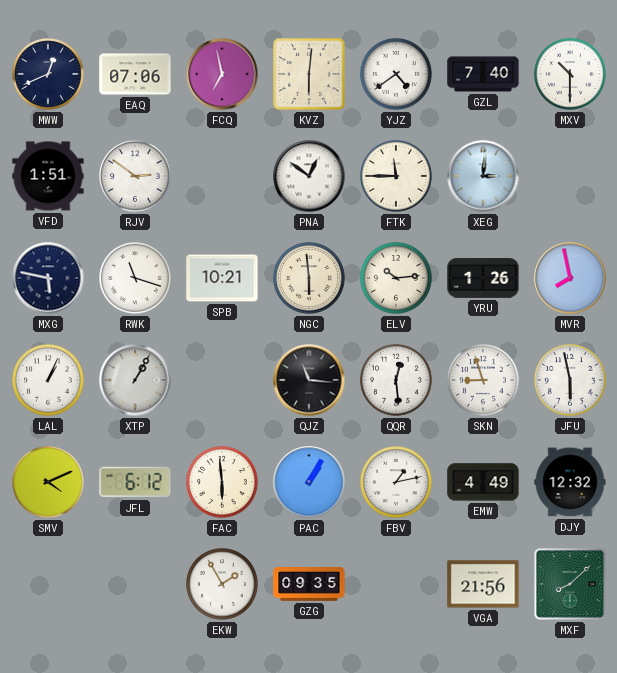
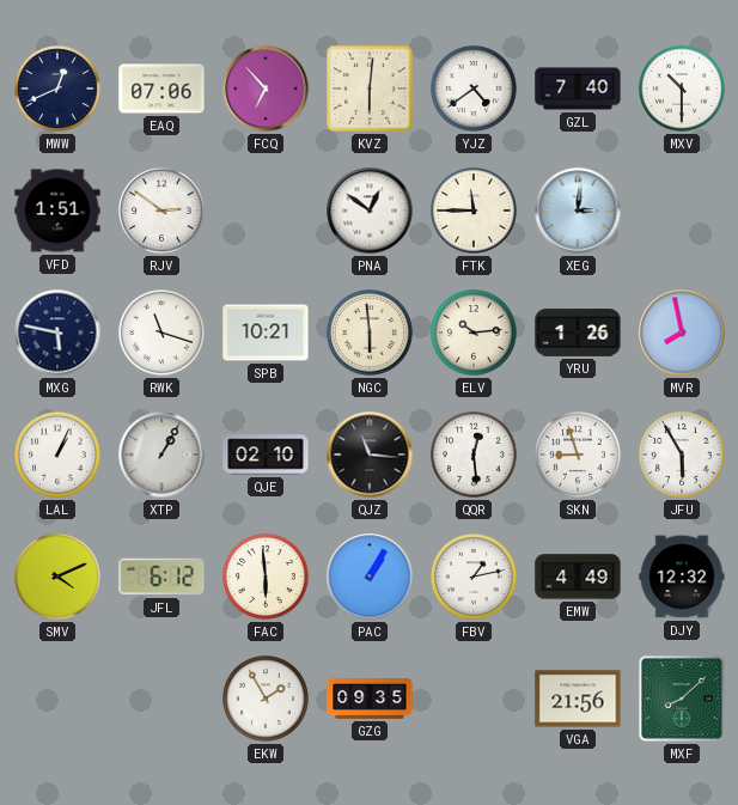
FCQ: 6:58 -> 6:53 (266, 89)
QJE: none -> 02:10 (266, 455)
JFU: 5:58 -> 5:55 (683, 456)
